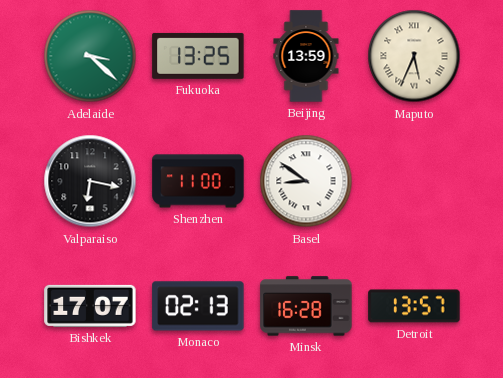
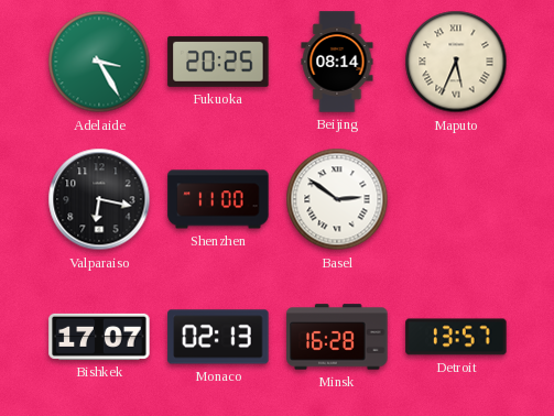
Adelaide: 3:22 -> 3:25 (99, 62)
Fukuoka: 13:25 -> 20:25 (218, 62)
Beijing: 13:59 -> 08:14 (337, 62)
Basel: 8:51 -> 2:51 (337, 199)
